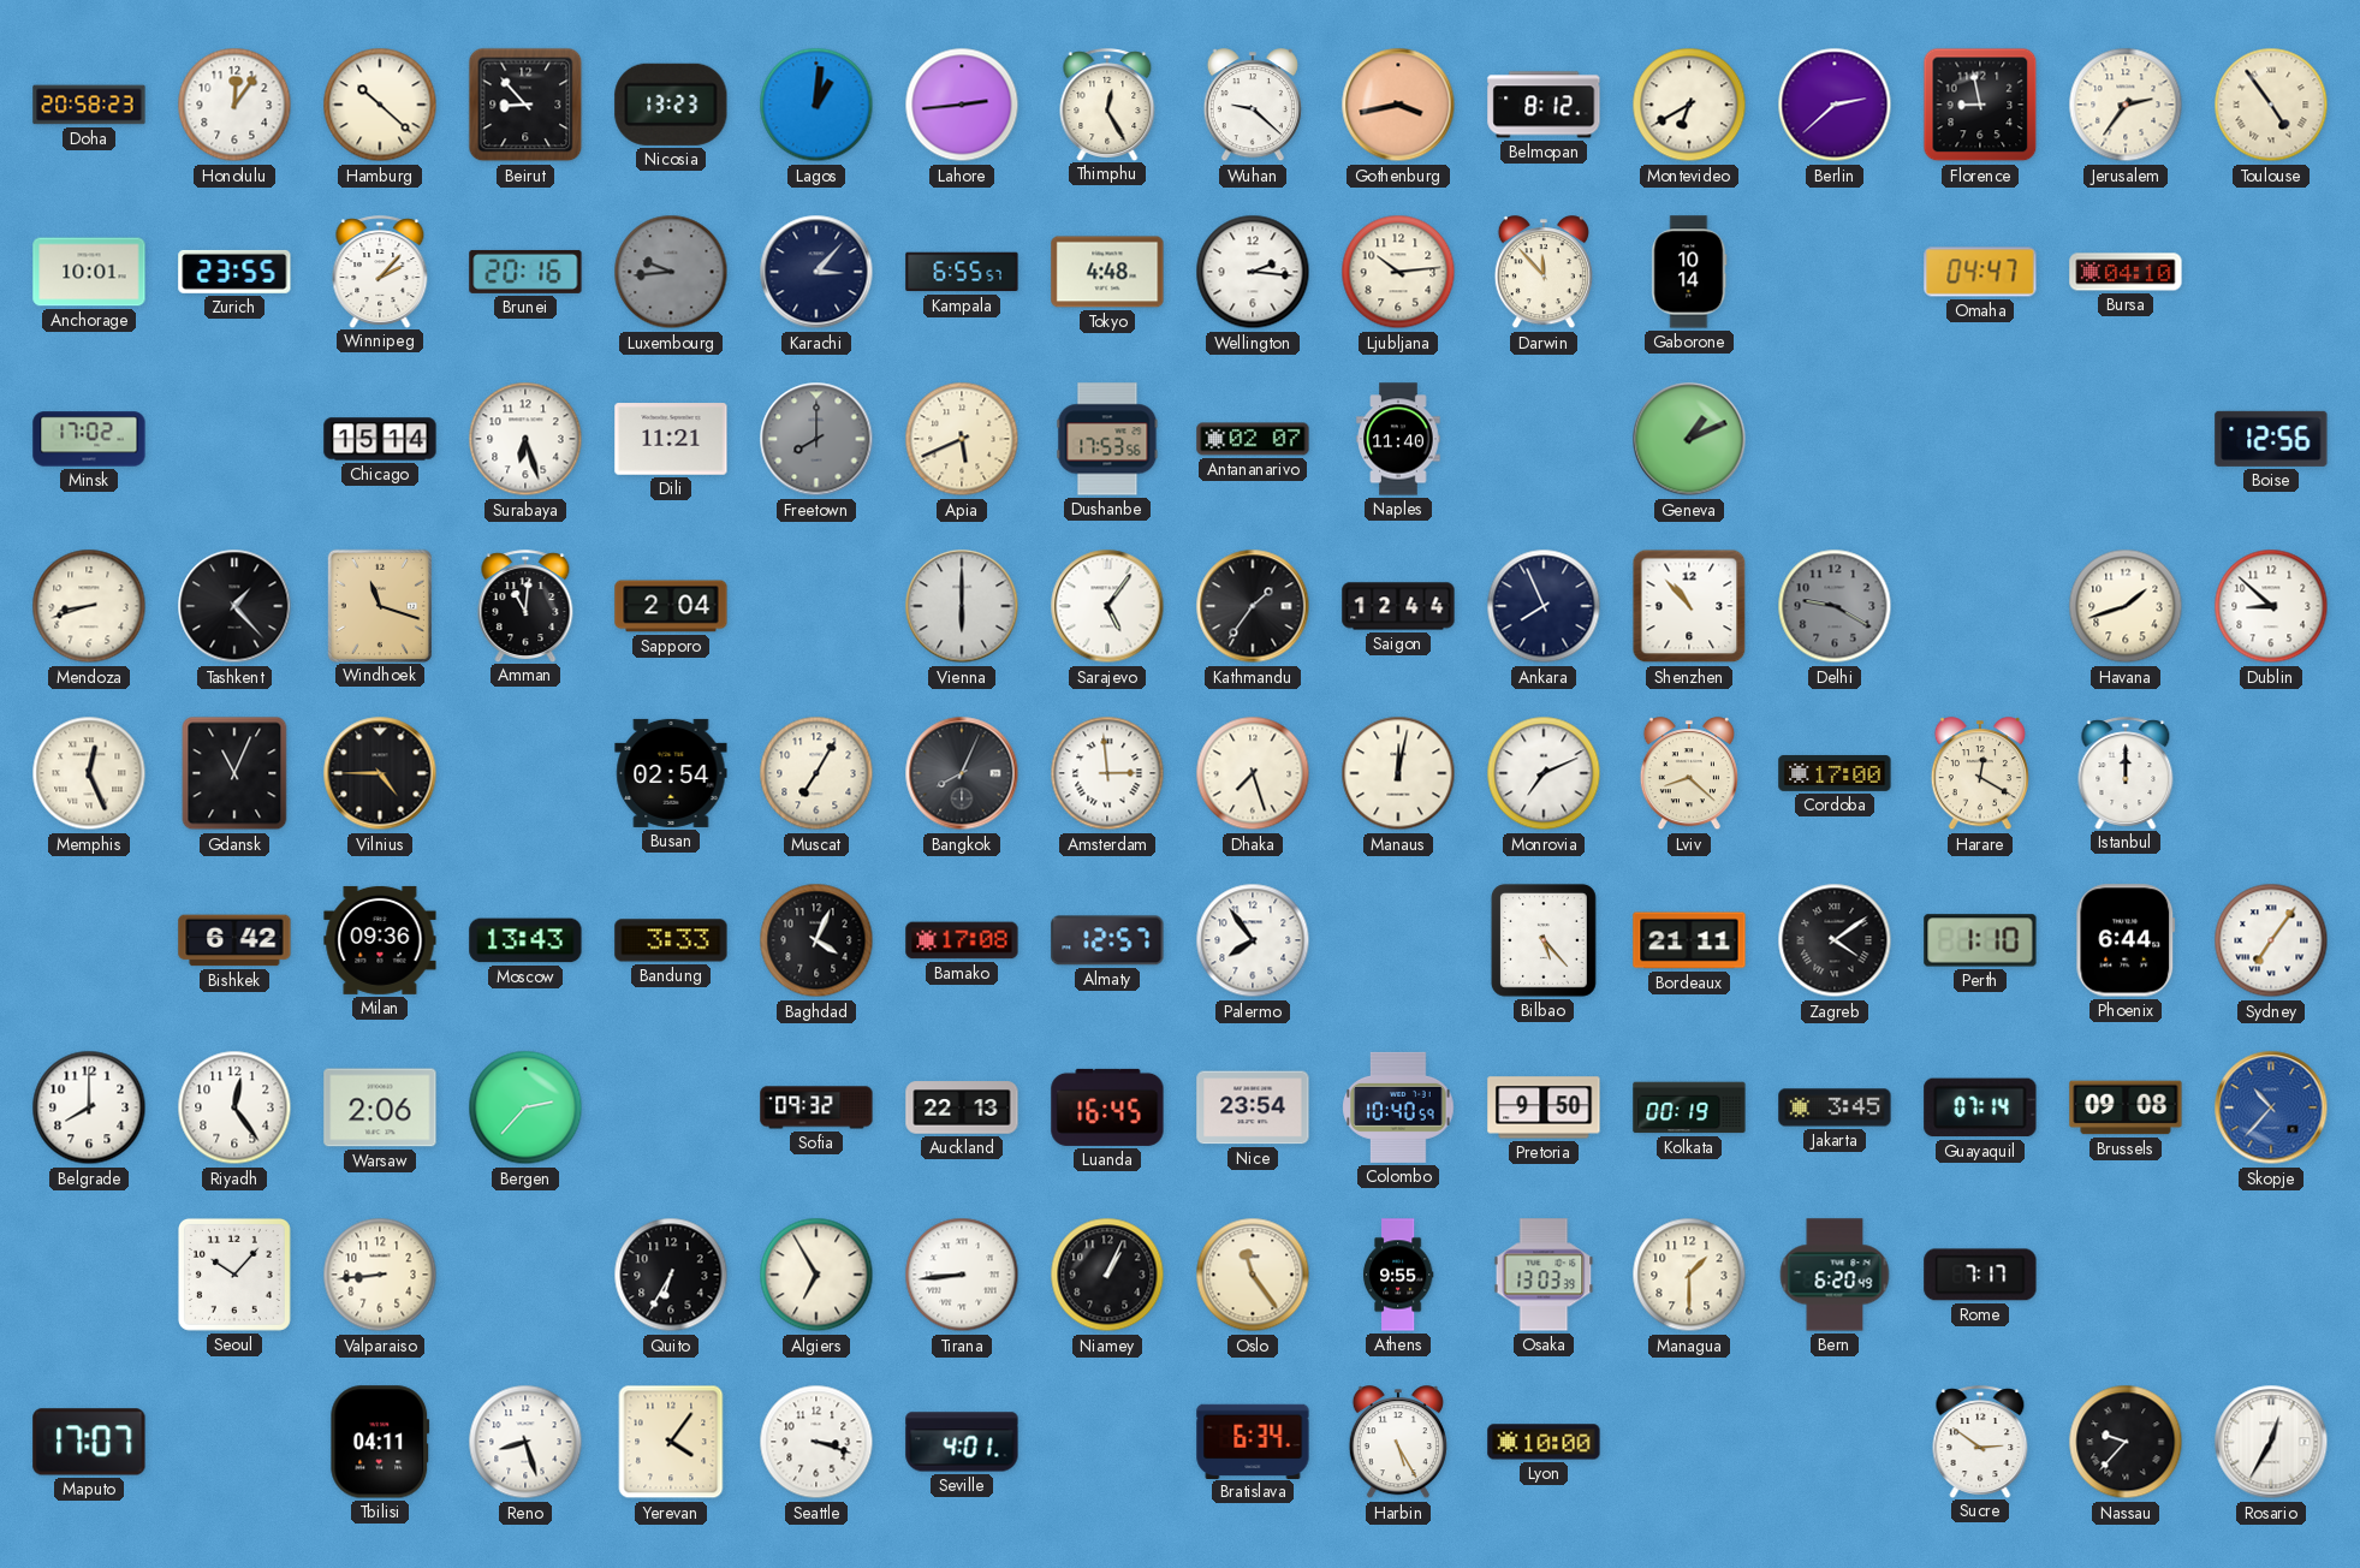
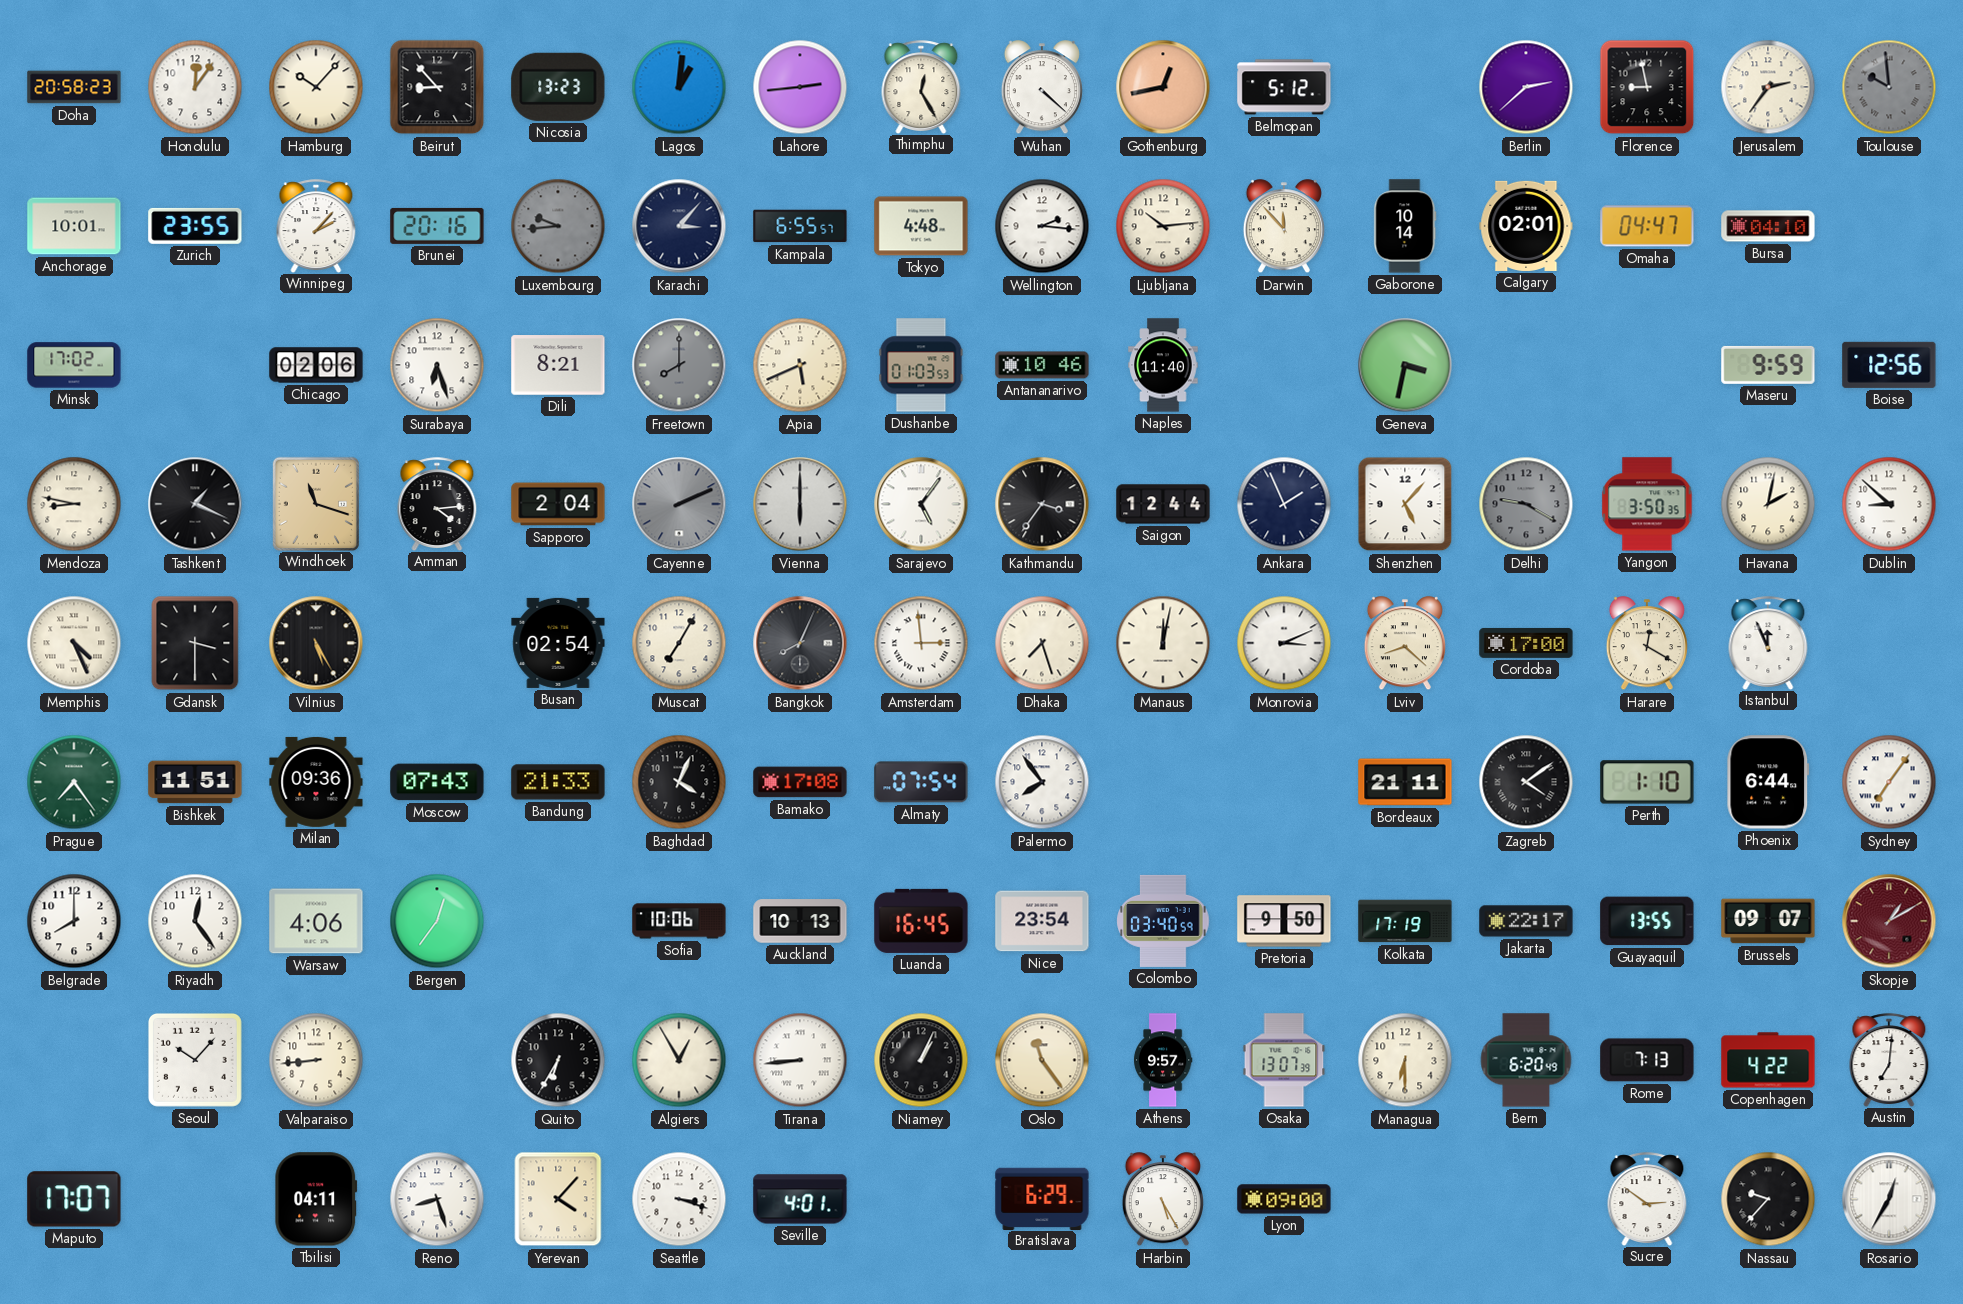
Hamburg: 10:22 -> 10:07 (316, 87)
Wuhan: 9:22 -> 4:22 (1042, 88)
Gothenburg: 3:43 -> 12:43 (1163, 87)
Belmopan: 8:12 -> 5:12 (1284, 87)
Montevideo: 6:40 -> none (1689, 105)
Toulouse: 4:54 -> 9:59 (1889, 87)
Toulouse dial: cream -> grey (1889, 87)
Calgary: none -> 02:01 (1526, 226)
Chicago: 15:14 -> 02:06 (316, 365)
Dili: 11:21 -> 8:21 (558, 365)
Dushanbe: 17:53 -> 01:03 (921, 365)
Antananarivo: 02:07 -> 10:46 (1042, 365)
Geneva: 1:11 -> 3:32 (1405, 365)
Maseru: none -> 9:59 (1768, 365)
Mendoza: 8:42 -> 8:47 (74, 504)
Tashkent: 1:23 -> 1:19 (195, 504)
Amman: 11:01 -> 4:14 (437, 504)
Cayenne: none -> 2:11 (679, 504)
Kathmandu: 1:36 -> 3:36 (1042, 504)
Ankara: 7:56 -> 1:56 (1284, 504)
Shenzhen: 10:53 -> 5:07 (1405, 504)
Yangon: none -> 3:50 (1647, 504)
Havana: 1:42 -> 2:02 (1768, 504)
Memphis: 12:26 -> 4:26 (74, 643)
Gdansk: 11:04 -> 3:30 (195, 643)
Vilnius: 4:45 -> 5:25 (316, 643)
Monrovia: 7:11 -> 3:11 (1284, 643)
Istanbul: 12:00 -> 11:56 (1768, 643)
Prague: none -> 7:24 (74, 782)
Bishkek: 6:42 -> 11:51 (195, 782)
Moscow: 13:43 -> 07:43 (437, 782)
Bandung: 3:33 -> 21:33 (558, 782)
Almaty: 12:57 -> 07:54 (921, 782)
Bilbao: 5:23 -> none (1544, 940)
Warsaw: 2:06 -> 4:06 (316, 921)
Bergen: 2:37 -> 12:36 (437, 921)
Sofia: 09:32 -> 10:06 (679, 921)
Auckland: 22:13 -> 10:13 (800, 921)
Colombo: 10:40 -> 03:40 (1163, 921)
Kolkata: 00:19 -> 17:19 (1405, 921)
Jakarta: 3:45 -> 22:17 (1526, 921)
Guayaquil: 07:14 -> 13:55 (1647, 921)
Brussels: 09:08 -> 09:07 (1768, 921)
Skopje: 10:37 -> 1:10 (1889, 921)
Skopje dial: blue -> burgundy (1889, 921)
Algiers: 6:55 -> 12:55 (679, 1060)
Athens: 9:55 -> 9:57 (1163, 1060)
Osaka: 13:03 -> 13:07 (1284, 1060)
Managua: 1:30 -> 6:30 (1405, 1060)
Rome: 7:17 -> 7:13 (1647, 1060)
Copenhagen: none -> 4:22 (1768, 1060)
Austin: none -> 7:01 (1889, 1060)
Yerevan: 4:06 -> 4:07 (558, 1199)
Bratislava: 6:34 -> 6:29 (1042, 1198)
Lyon: 10:00 -> 09:00 (1284, 1199)
